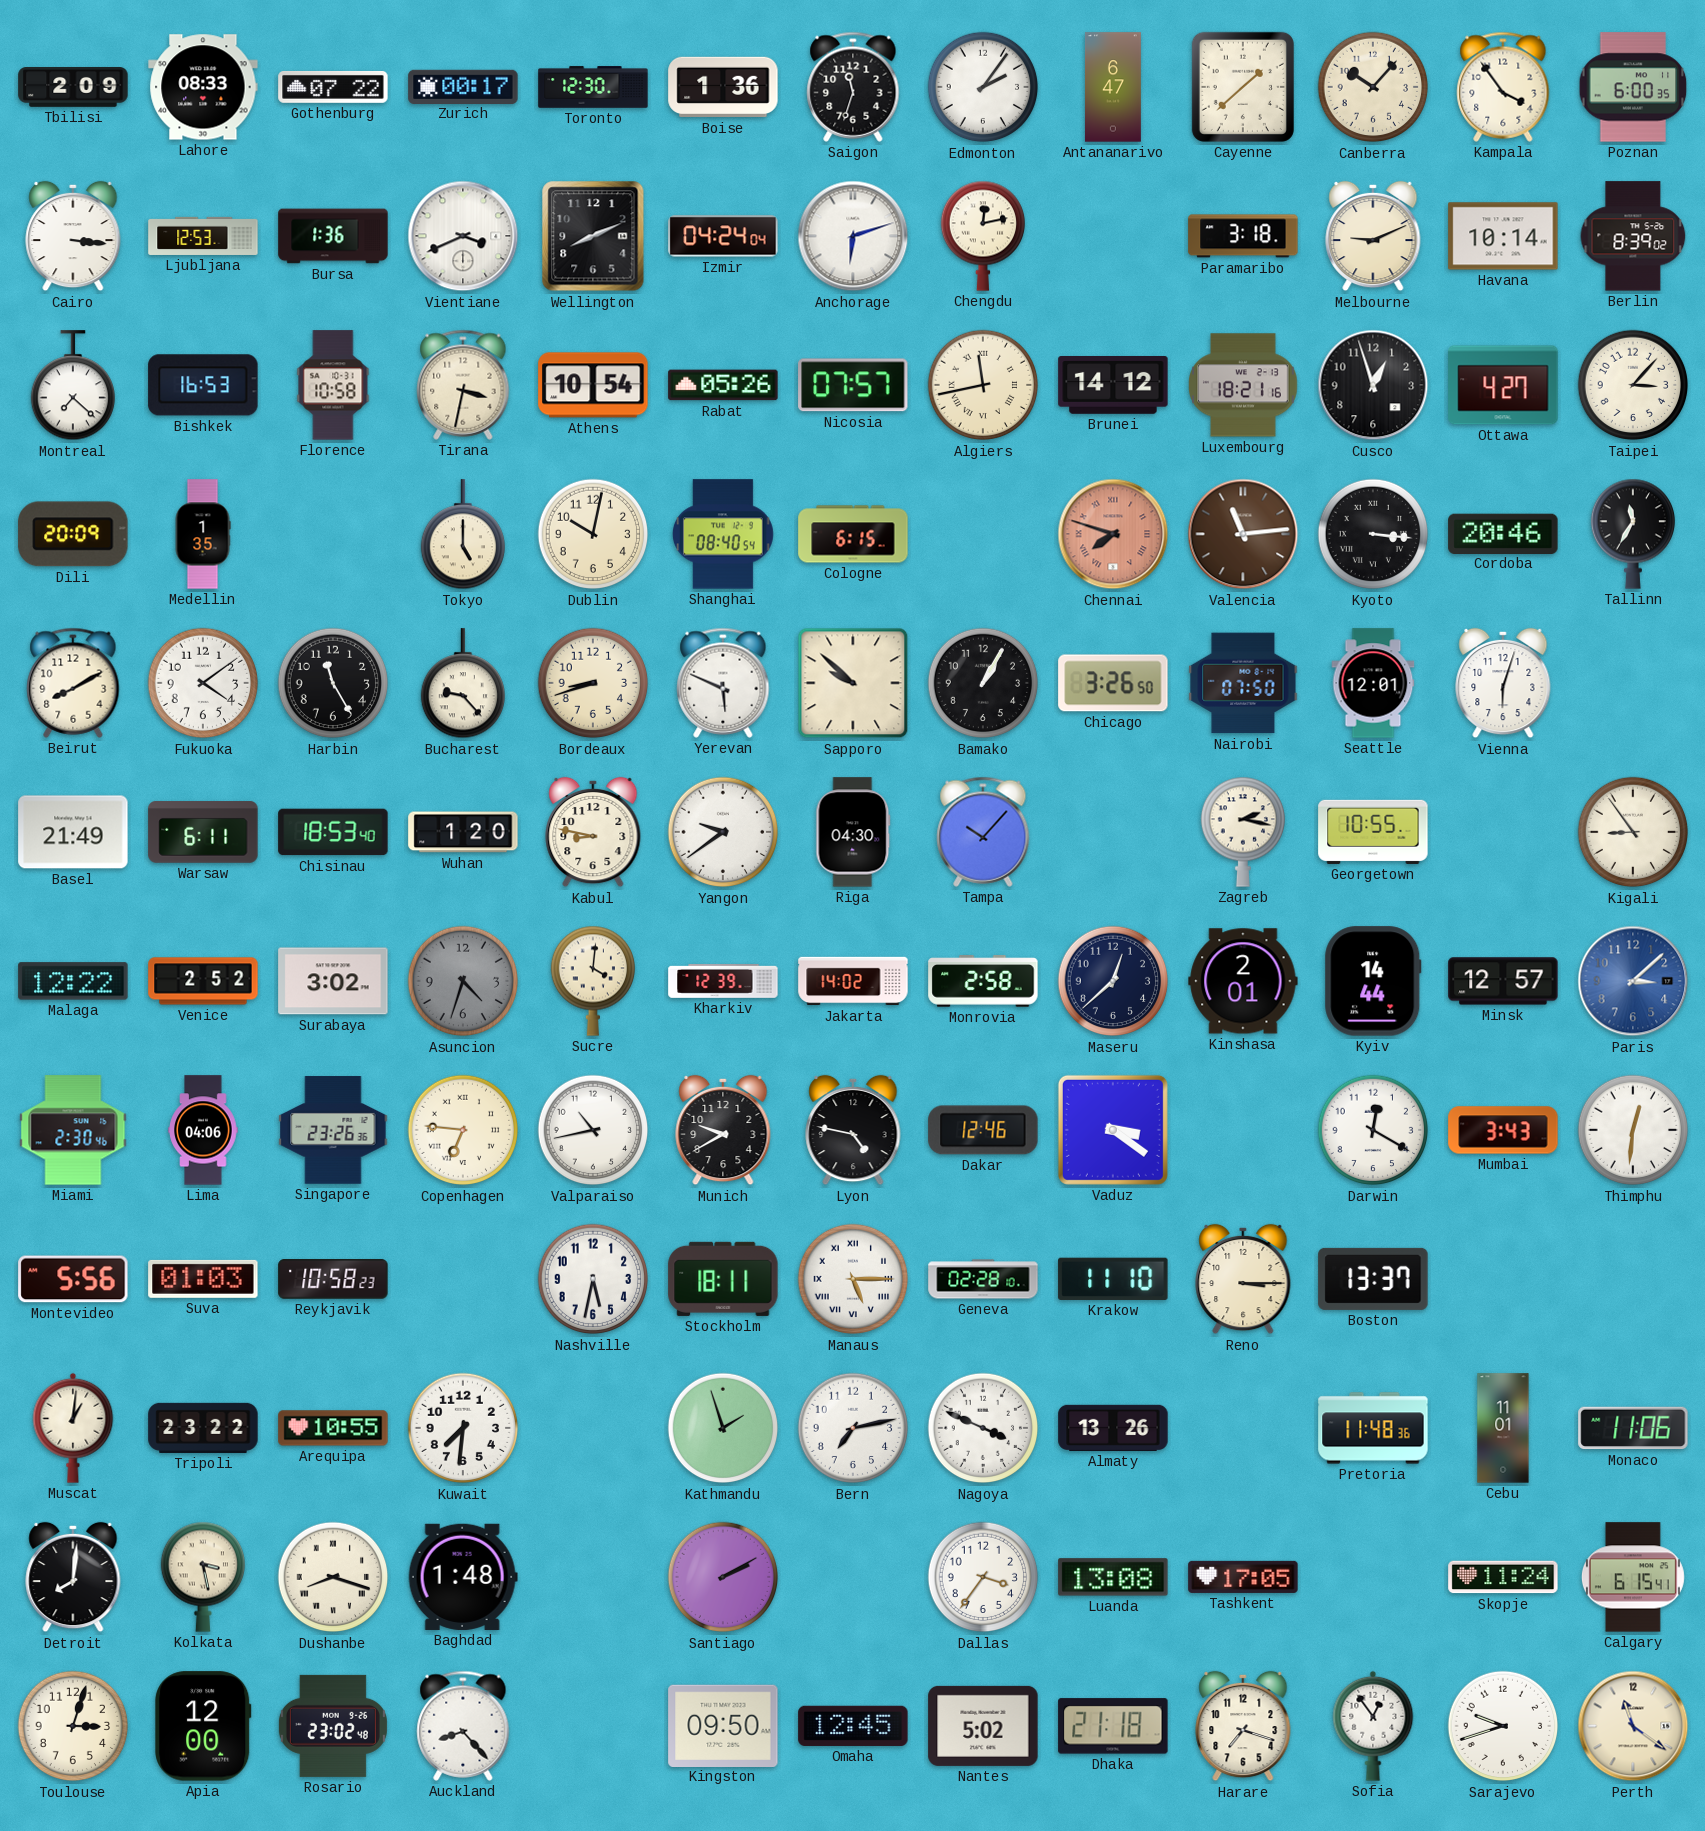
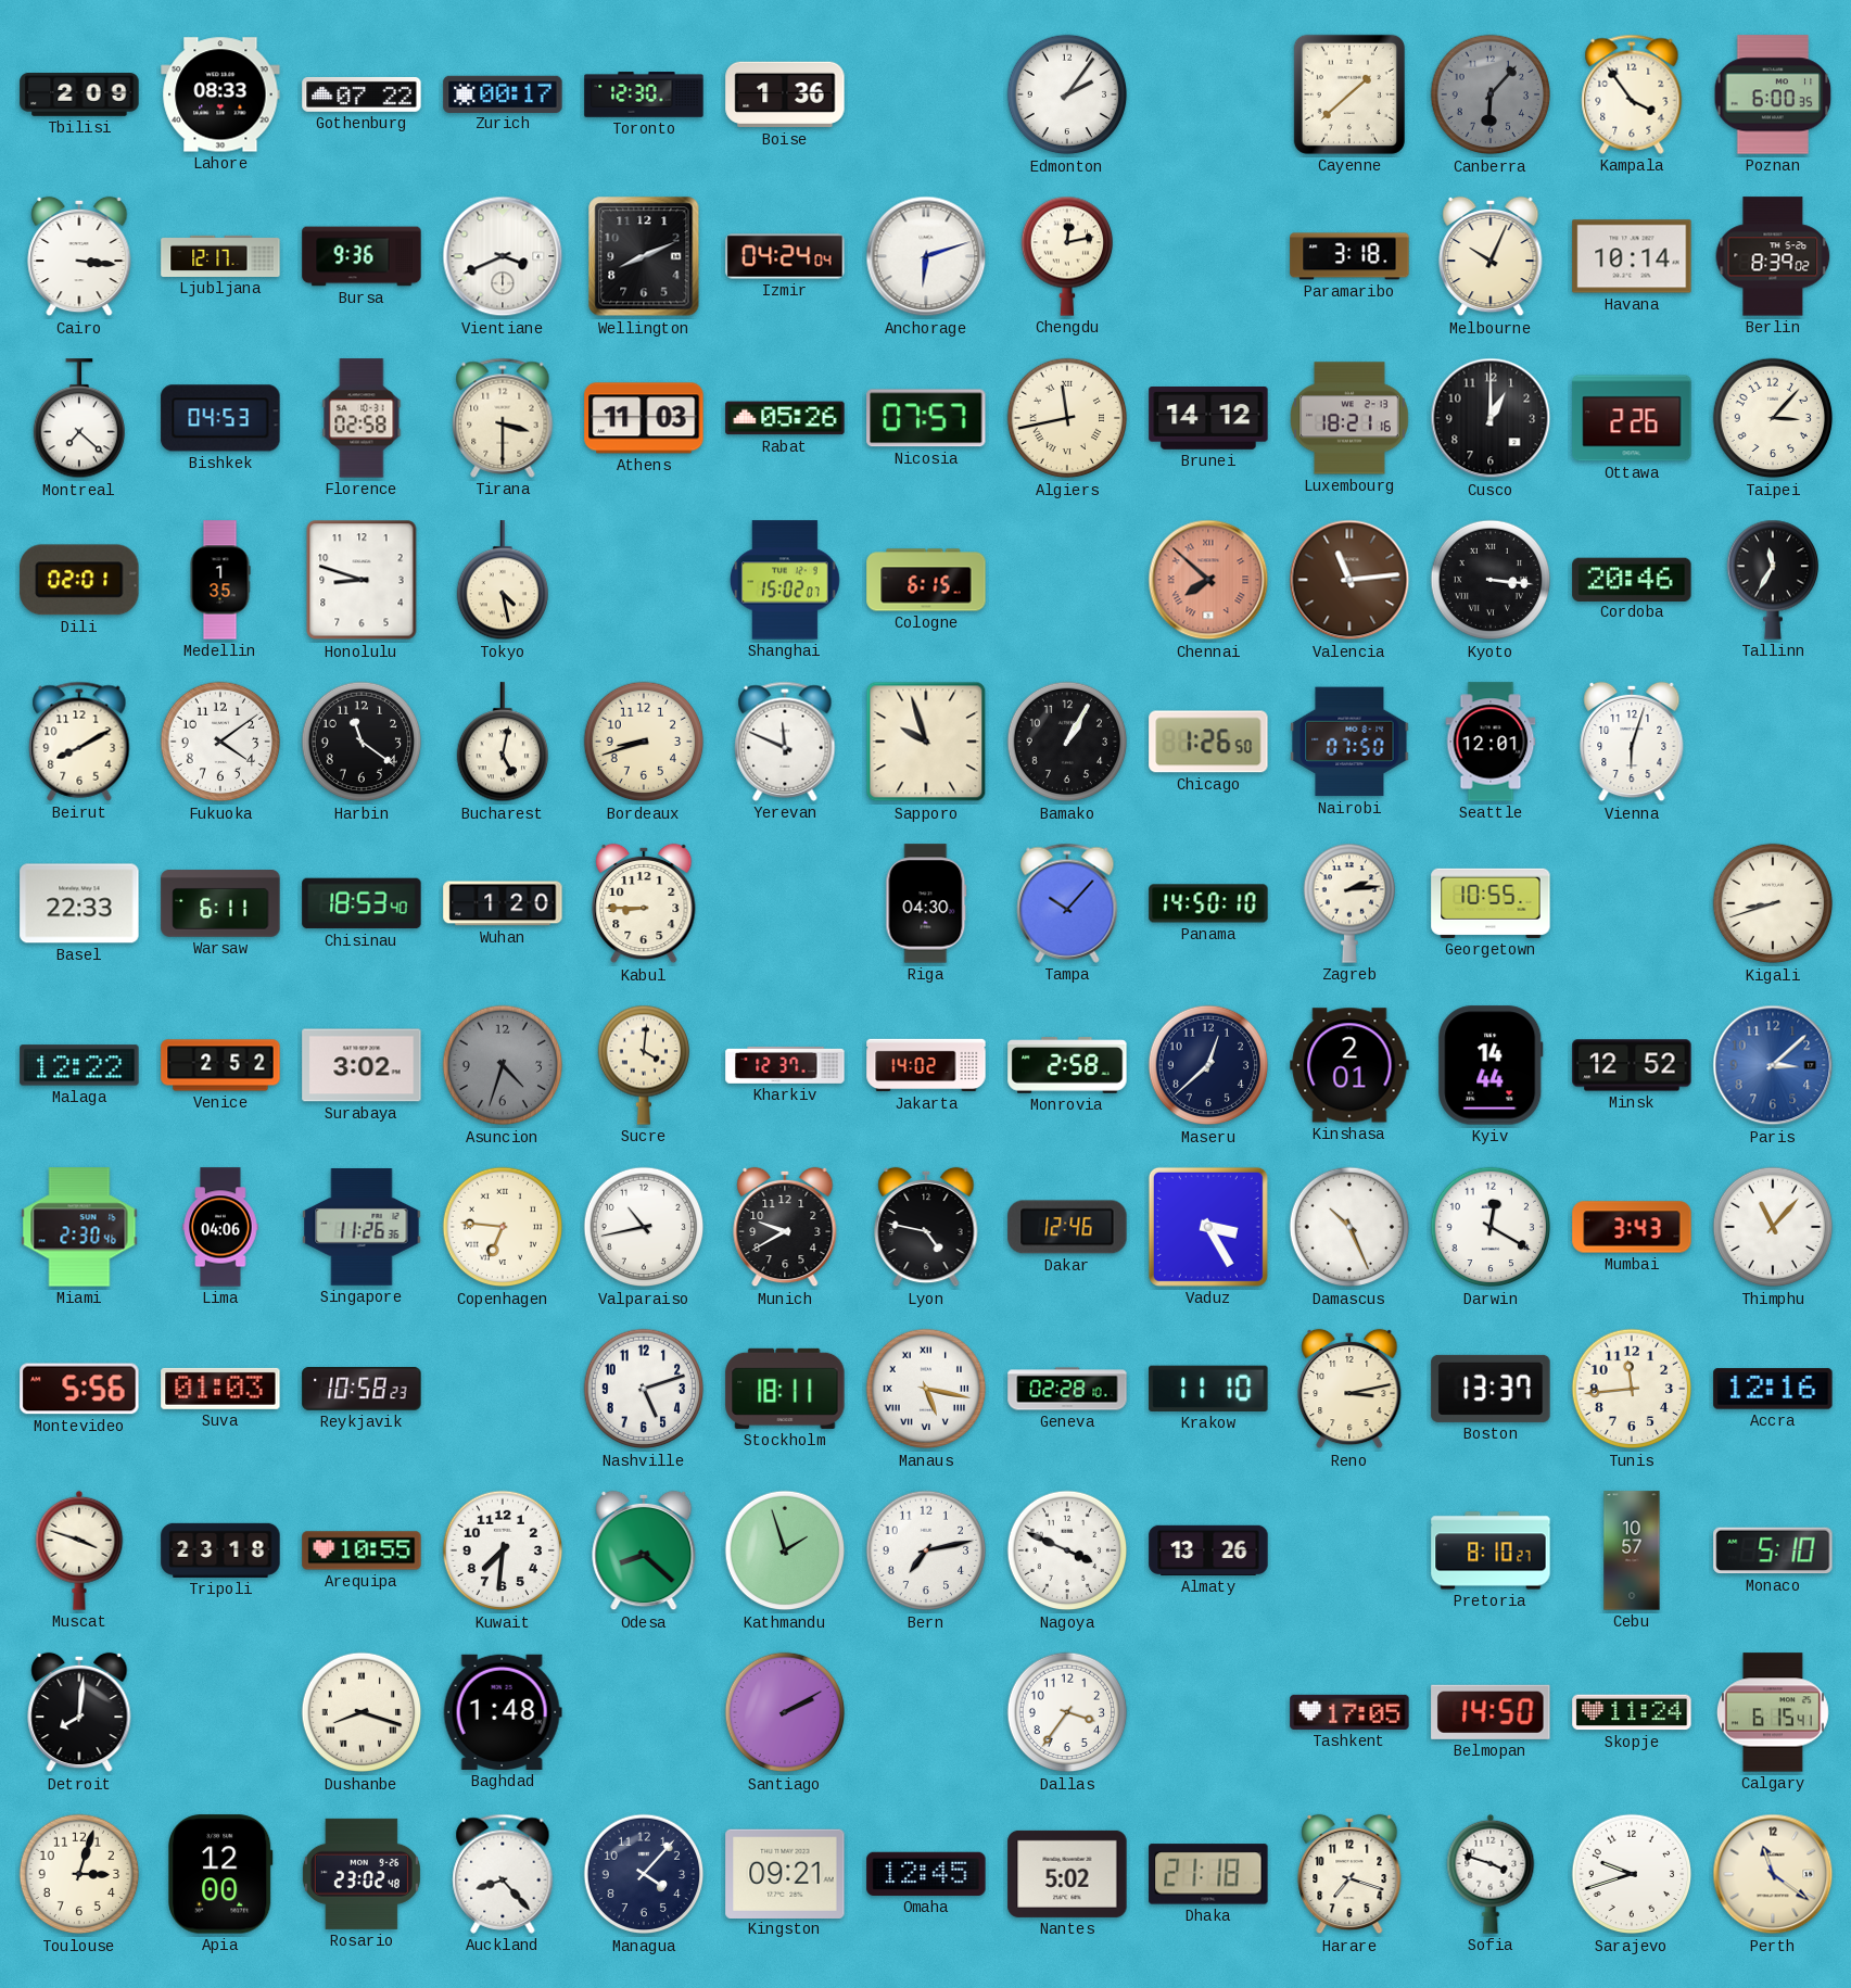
Saigon: 11:33 -> none (853, 87)
Antananarivo: 6:47 -> none (1113, 87)
Canberra: 10:07 -> 6:07 (1491, 94)
Canberra dial: cream -> grey (1491, 94)
Ljubljana: 12:53 -> 12:17 (220, 256)
Bursa: 1:36 -> 9:36 (362, 256)
Melbourne: 9:11 -> 10:04 (1491, 256)
Bishkek: 16:53 -> 04:53 (220, 418)
Florence: 10:58 -> 02:58 (362, 418)
Tirana: 3:32 -> 3:30 (503, 418)
Athens: 10:54 -> 11:03 (644, 418)
Cusco: 12:57 -> 1:00 (1491, 418)
Ottawa: 4:27 -> 2:26 (1632, 418)
Dili: 20:09 -> 02:01 (79, 580)
Honolulu: none -> 8:48 (362, 580)
Tokyo: 5:00 -> 4:28 (502, 581)
Dublin: 10:02 -> none (593, 534)
Shanghai: 08:40 -> 15:02 (785, 580)
Chennai: 7:48 -> 7:52 (1208, 580)
Harbin: 11:25 -> 11:21 (362, 742)
Bucharest: 9:23 -> 5:02 (502, 743)
Yerevan: 5:49 -> 11:49 (785, 742)
Sapporo: 9:52 -> 9:57 (926, 742)
Chicago: 3:26 -> 1:26 (1208, 742)
Basel: 21:49 -> 22:33 (79, 903)
Kabul: 8:47 -> 8:45 (644, 903)
Yangon: 9:39 -> none (723, 832)
Panama: none -> 14:50 (1208, 903)
Zagreb: 2:17 -> 2:14 (1348, 903)
Kigali: 8:54 -> 8:42 (1773, 903)
Kharkiv: 12:39 -> 12:37 (785, 1065)
Minsk: 12:57 -> 12:52 (1632, 1065)
Singapore: 23:26 -> 11:26 (362, 1227)
Vaduz: 3:21 -> 3:25 (1208, 1227)
Damascus: none -> 10:26 (1349, 1227)
Thimphu: 12:31 -> 11:07 (1773, 1227)
Nashville: 5:32 -> 5:12 (644, 1389)
Manaus: 5:15 -> 5:17 (926, 1389)
Reno: 3:15 -> 3:13 (1349, 1389)
Tunis: none -> 11:44 (1632, 1389)
Accra: none -> 12:16 (1773, 1389)
Muscat: 1:01 -> 3:48 (79, 1550)
Tripoli: 23:22 -> 23:18 (220, 1550)
Odesa: none -> 8:22 (644, 1550)
Pretoria: 11:48 -> 8:10 (1491, 1550)
Cebu: 11:01 -> 10:57 (1632, 1550)
Monaco: 11:06 -> 5:10 (1773, 1550)
Kolkata: 3:28 -> none (202, 1577)
Luanda: 13:08 -> none (1113, 1577)
Belmopan: none -> 14:50 (1491, 1712)
Managua: none -> 4:07 (644, 1874)
Kingston: 09:50 -> 09:21 (785, 1873)
Sofia: 12:54 -> 3:48 (1491, 1874)
